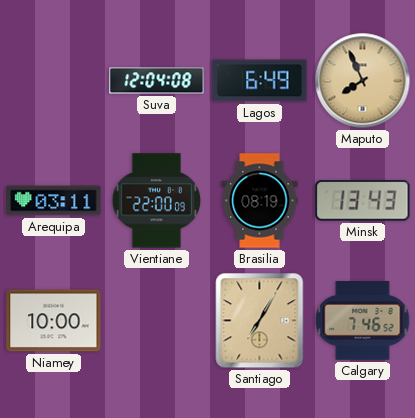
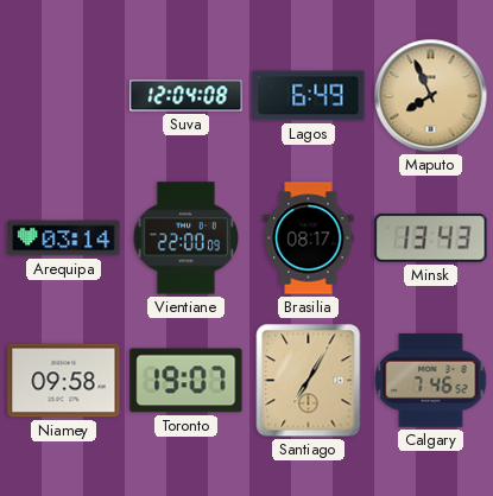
Arequipa: 03:11 -> 03:14 (64, 239)
Brasilia: 08:19 -> 08:17 (309, 239)
Niamey: 10:00 -> 09:58 (64, 381)
Toronto: none -> 19:07 (187, 381)
